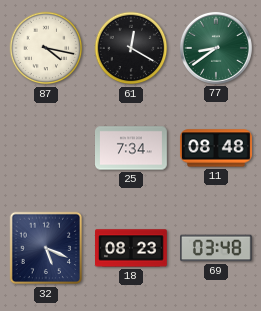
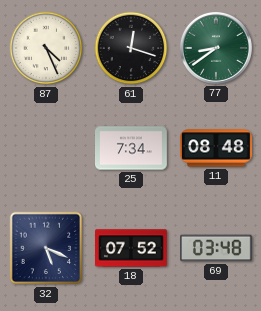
87: 4:17 -> 4:26 (46, 48)
61: 12:20 -> 12:18 (131, 48)
18: 08:23 -> 07:52 (132, 248)
